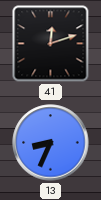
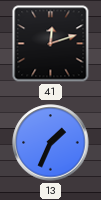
13: 8:34 -> 1:34 (51, 143)
